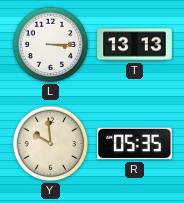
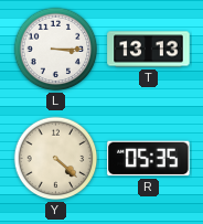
Y: 9:59 -> 4:22 (56, 159)
